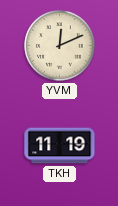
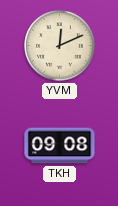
TKH: 11:19 -> 09:08 (60, 146)
